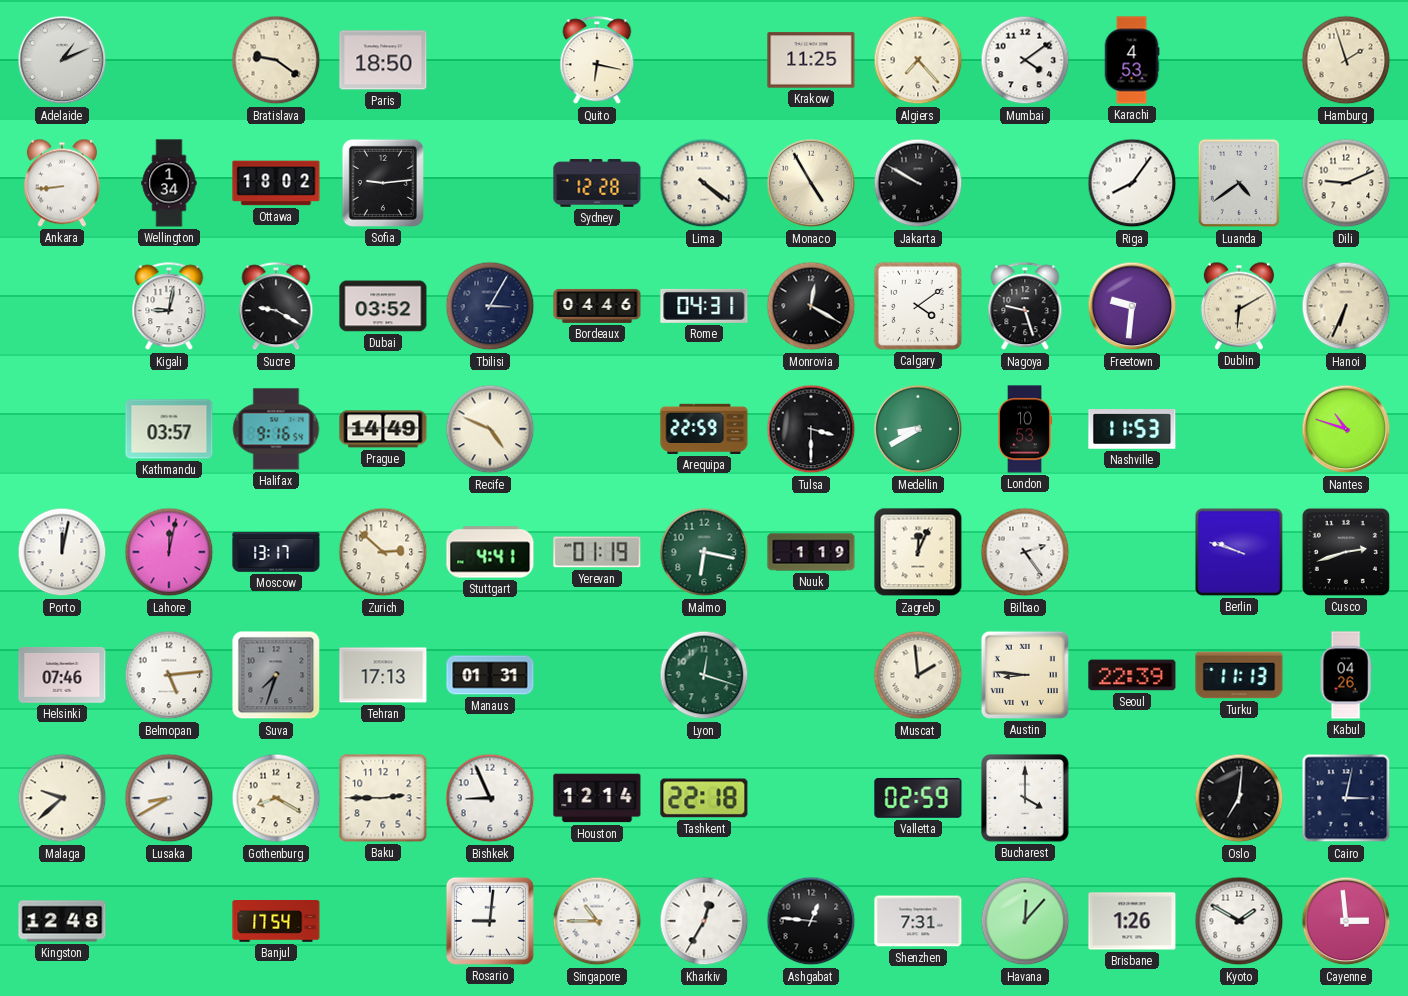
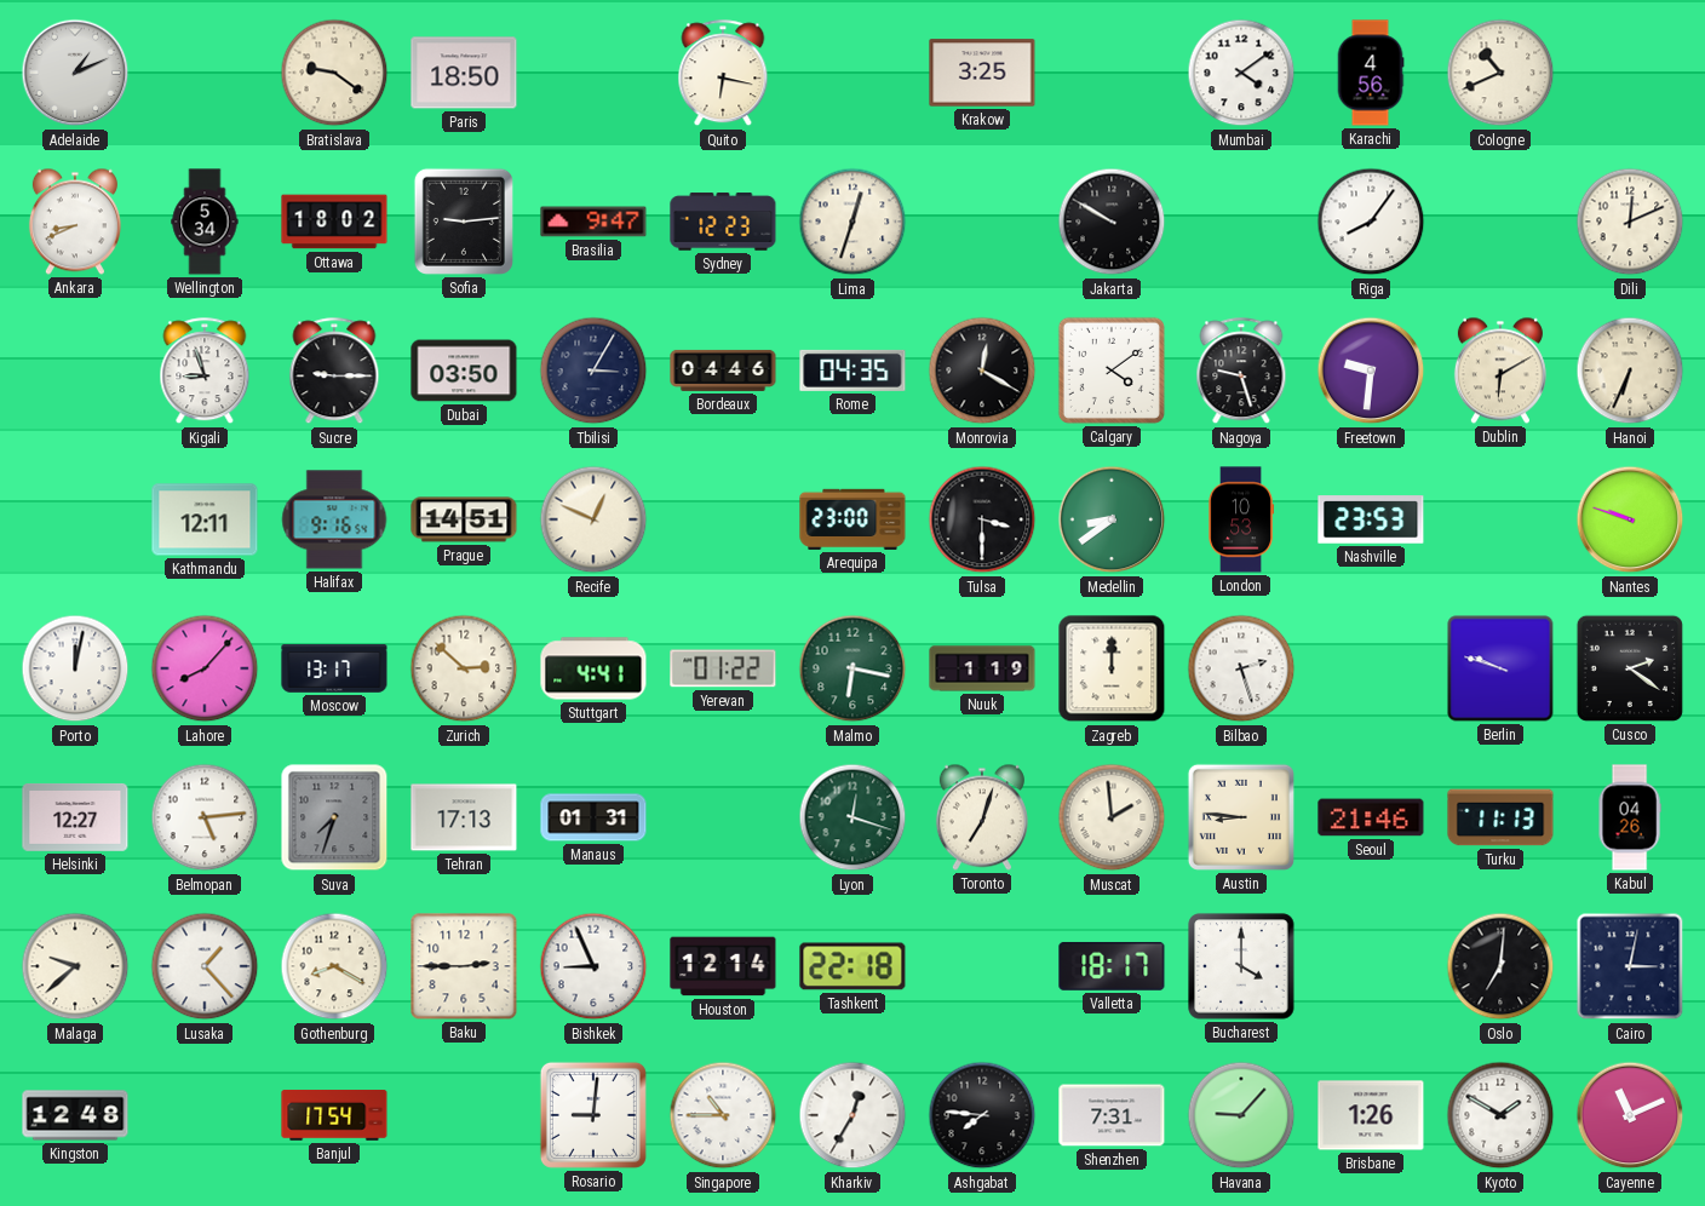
Krakow: 11:25 -> 3:25 (982, 73)
Algiers: 7:23 -> none (918, 60)
Karachi: 4:53 -> 4:56 (1371, 73)
Cologne: none -> 10:41 (1500, 73)
Hamburg: 1:57 -> none (1346, 60)
Ankara: 8:44 -> 8:41 (75, 222)
Wellington: 1:34 -> 5:34 (205, 222)
Brasilia: none -> 9:47 (593, 222)
Sydney: 12:28 -> 12:23 (723, 222)
Lima: 4:21 -> 12:33 (852, 222)
Monaco: 4:55 -> none (811, 183)
Luanda: 4:39 -> none (1239, 183)
Dili: 9:11 -> 12:11 (1630, 222)
Kigali: 9:02 -> 8:57 (205, 372)
Sucre: 9:20 -> 9:15 (334, 372)
Dubai: 03:52 -> 03:50 (464, 371)
Rome: 04:31 -> 04:35 (852, 371)
Kathmandu: 03:57 -> 12:11 (205, 519)
Prague: 14:49 -> 14:51 (464, 519)
Recife: 4:49 -> 12:49 (593, 519)
Arequipa: 22:59 -> 23:00 (852, 519)
Medellin: 8:40 -> 8:39 (1112, 519)
Nashville: 11:53 -> 23:53 (1371, 519)
Nantes: 10:48 -> 9:48 (1630, 519)
Lahore: 12:02 -> 8:07 (205, 668)
Yerevan: 01:19 -> 01:22 (723, 668)
Zagreb: 12:04 -> 12:00 (1112, 668)
Bilbao: 2:24 -> 2:27 (1241, 668)
Cusco: 2:42 -> 2:21 (1630, 668)
Helsinki: 07:46 -> 12:27 (75, 817)
Toronto: none -> 7:03 (982, 817)
Seoul: 22:39 -> 21:46 (1371, 817)
Lusaka: 8:40 -> 1:23 (205, 966)
Valletta: 02:59 -> 18:17 (1112, 966)
Ashgabat: 12:46 -> 7:46 (982, 1115)
Havana: 12:07 -> 9:07 (1241, 1115)
Cayenne: 2:59 -> 11:11 (1630, 1115)
